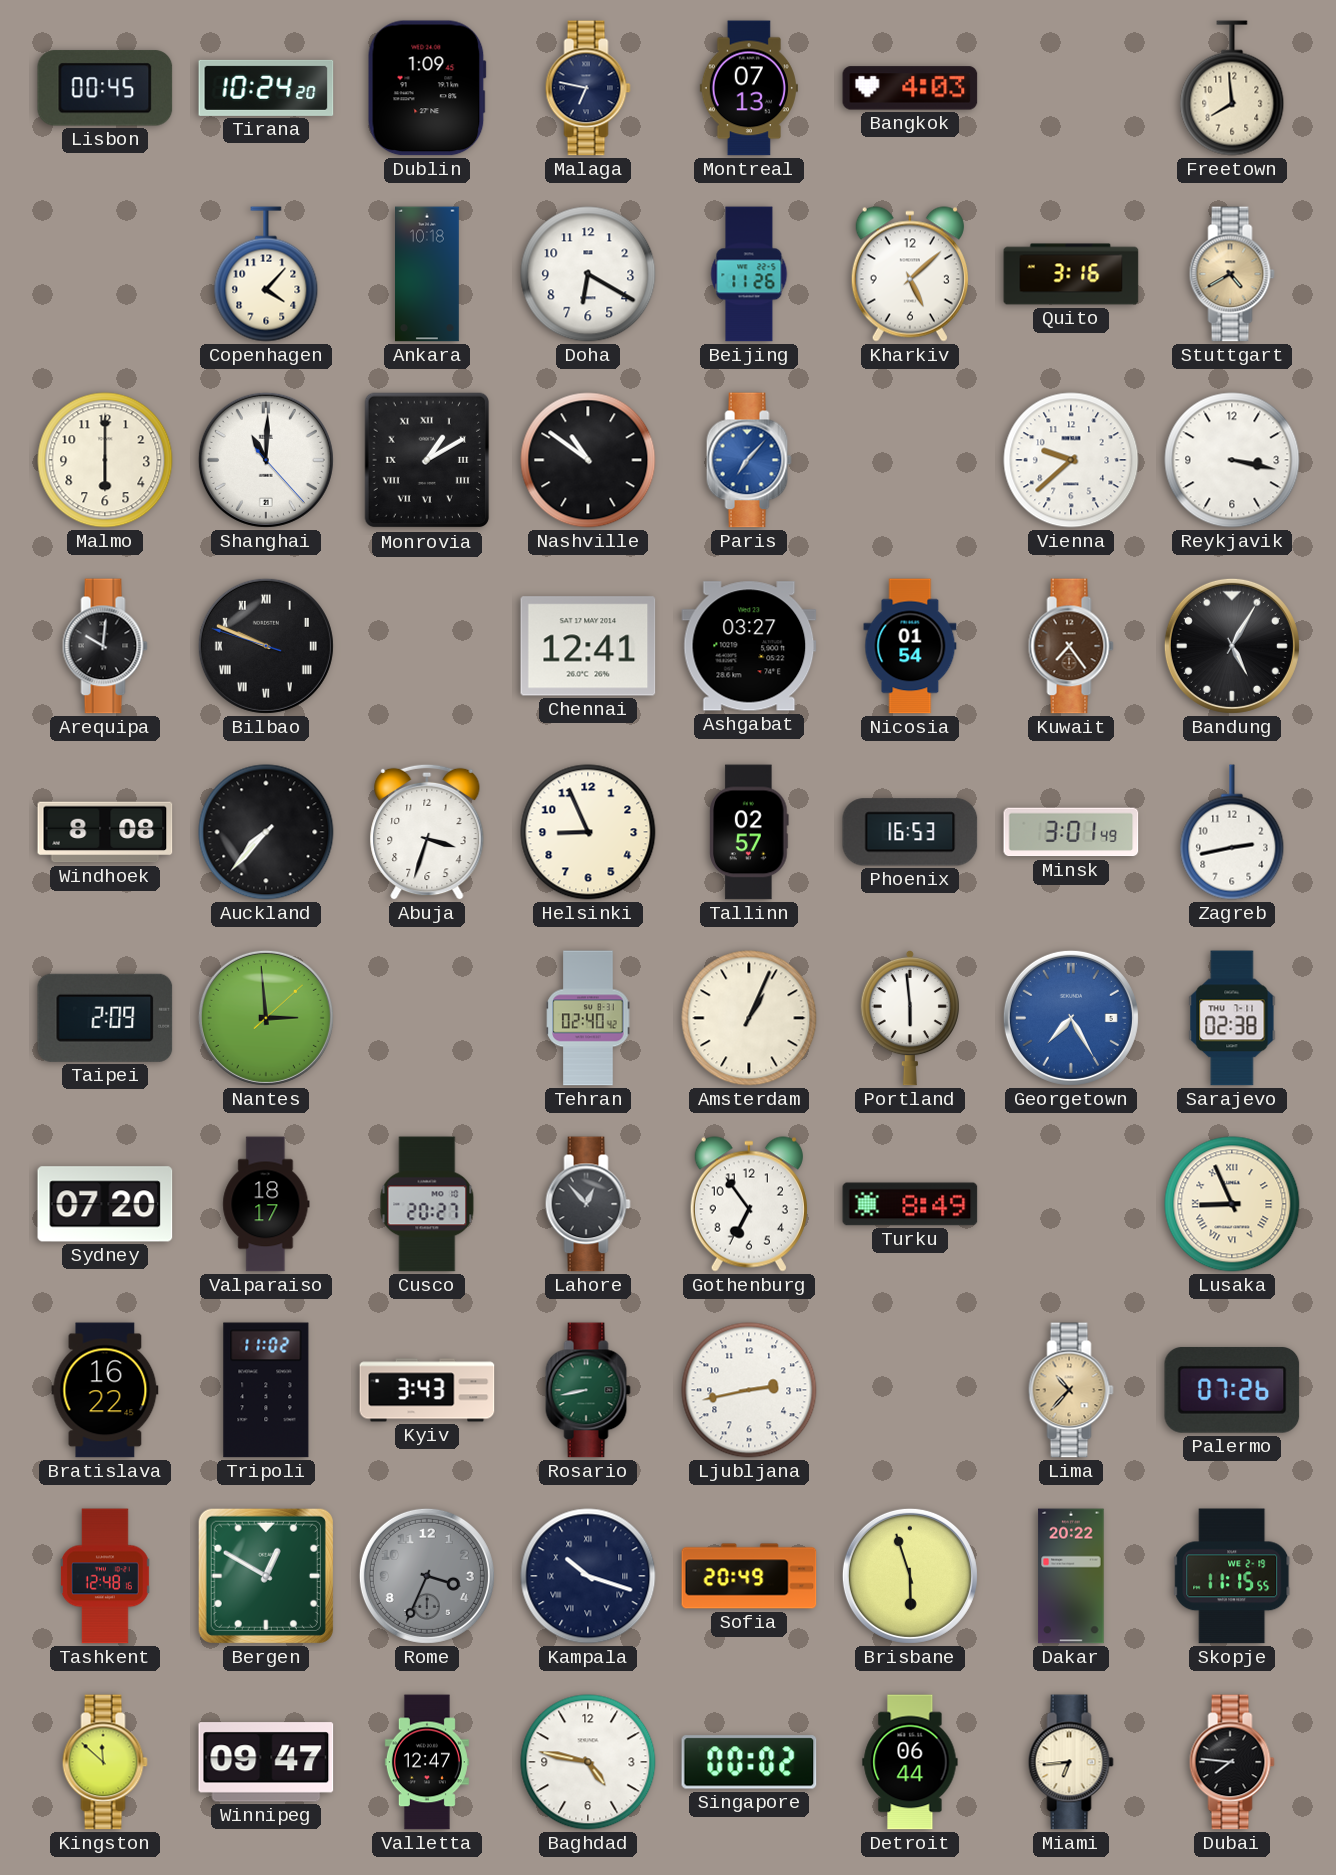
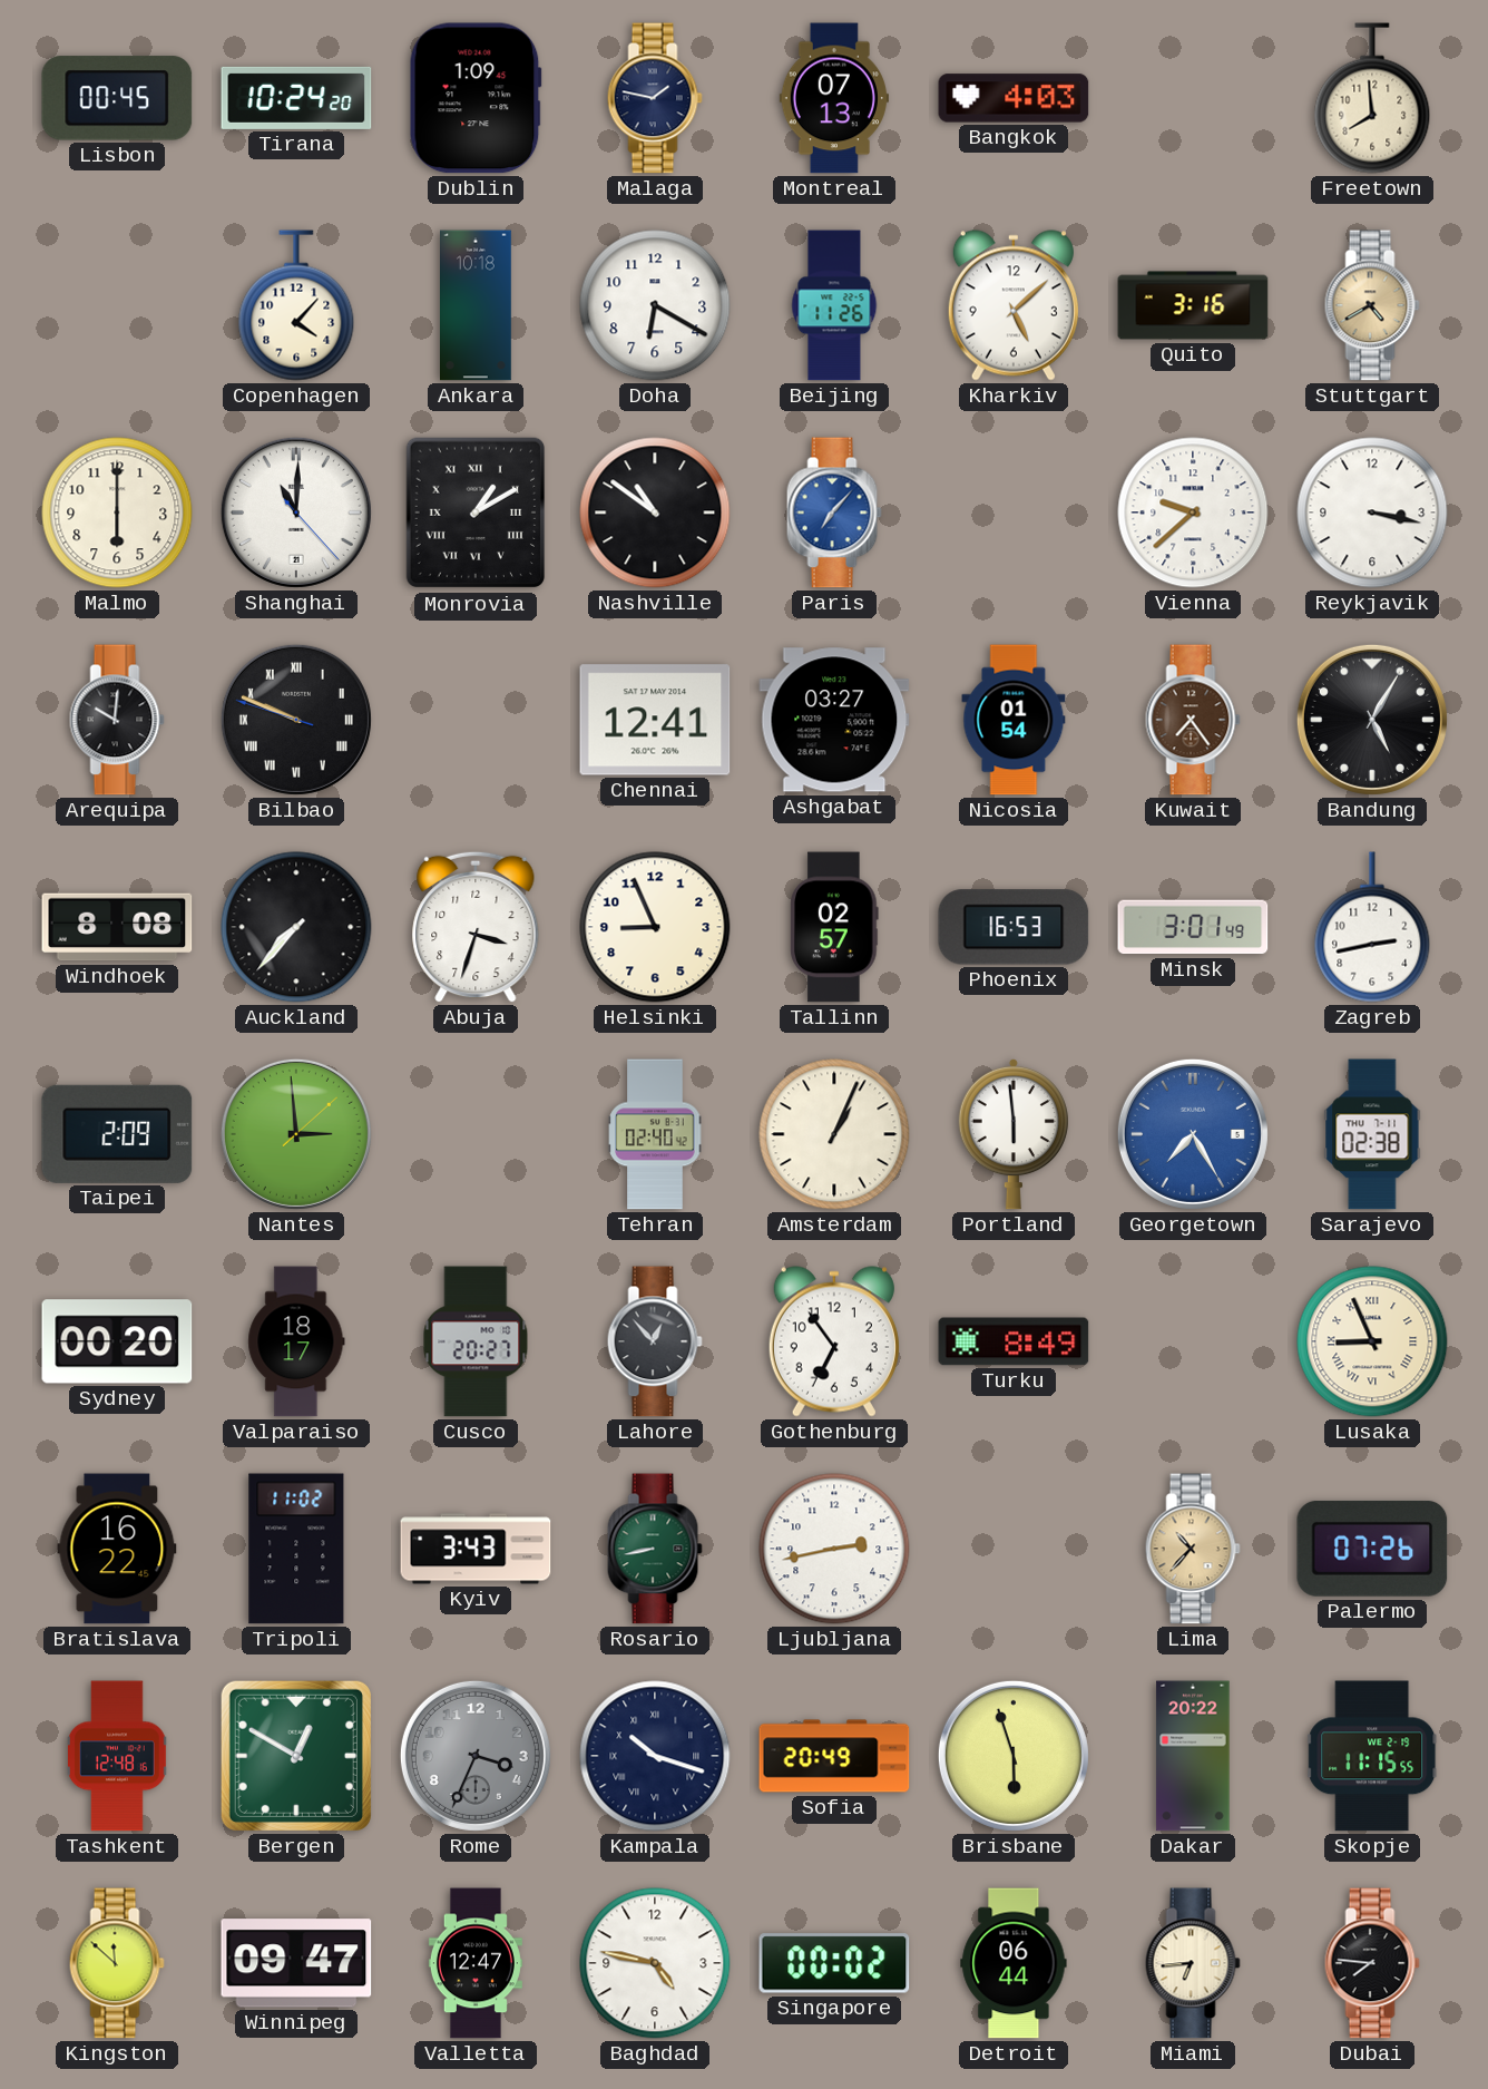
Malaga: 6:47 -> 1:47 (655, 98)
Sydney: 07:20 -> 00:20 (117, 1341)
